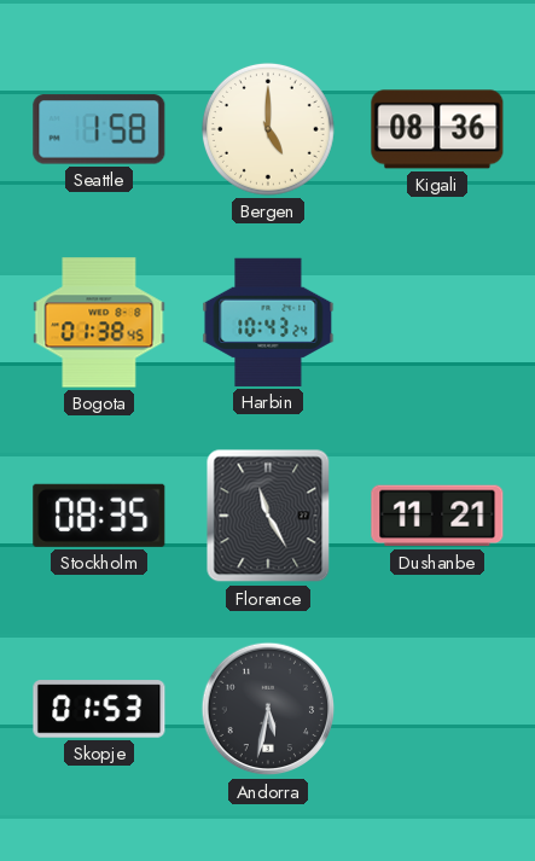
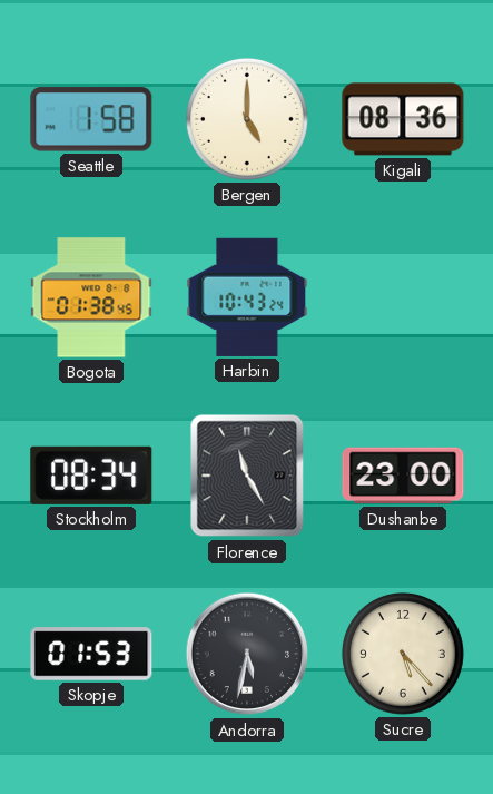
Stockholm: 08:35 -> 08:34 (91, 476)
Dushanbe: 11:21 -> 23:00 (403, 476)
Sucre: none -> 5:23 (403, 654)
